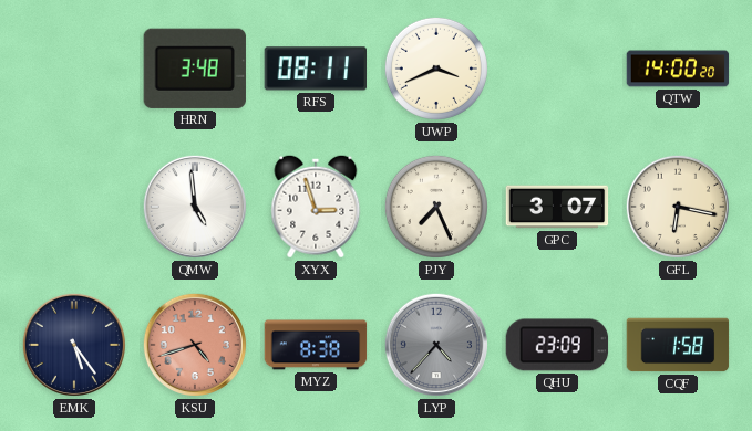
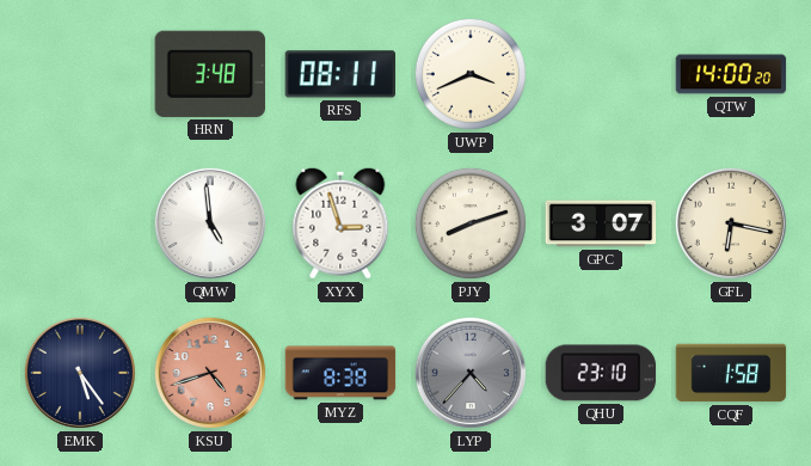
PJY: 7:26 -> 8:12 (471, 223)
QHU: 23:09 -> 23:10 (601, 373)
